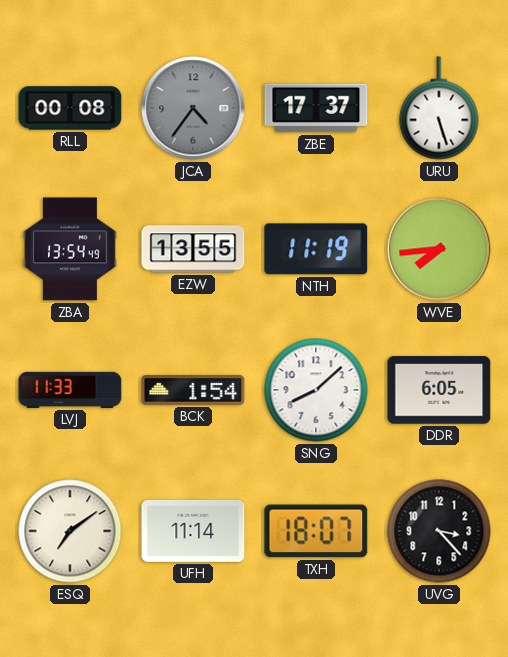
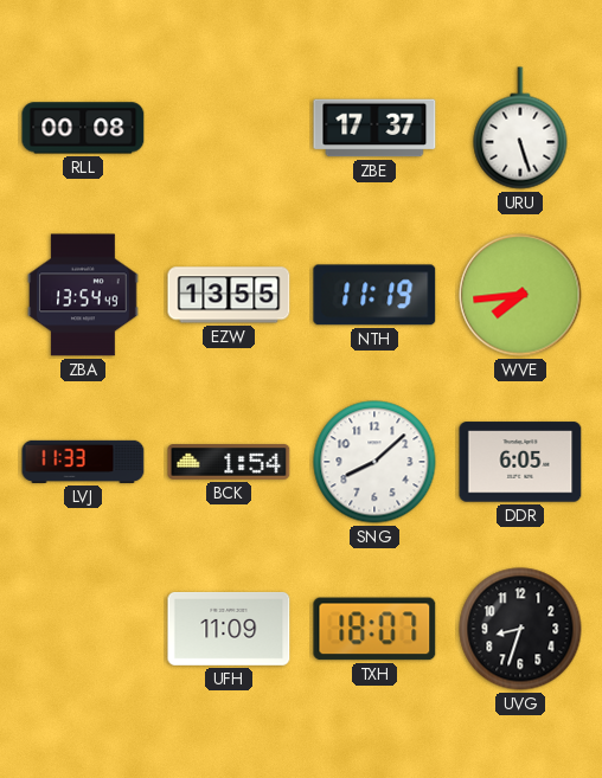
JCA: 4:36 -> none (193, 108)
ESQ: 7:09 -> none (70, 531)
UFH: 11:14 -> 11:09 (229, 629)
UVG: 3:23 -> 8:33 (520, 629)
